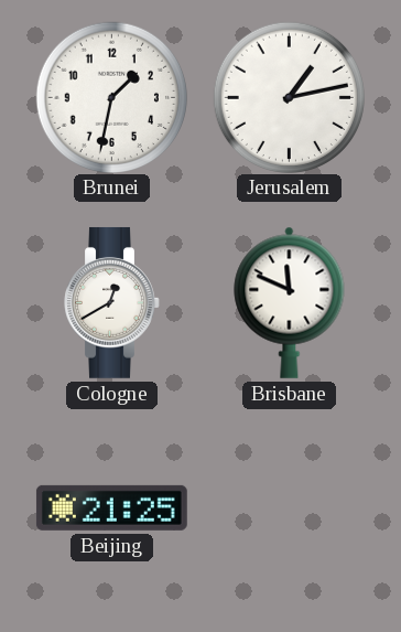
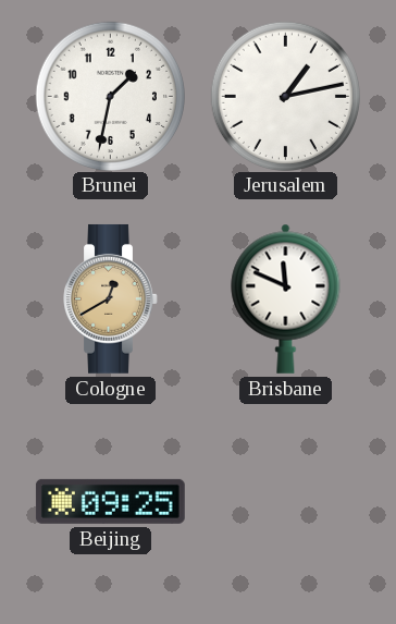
Cologne dial: white -> champagne (111, 298)
Beijing: 21:25 -> 09:25 (110, 501)
